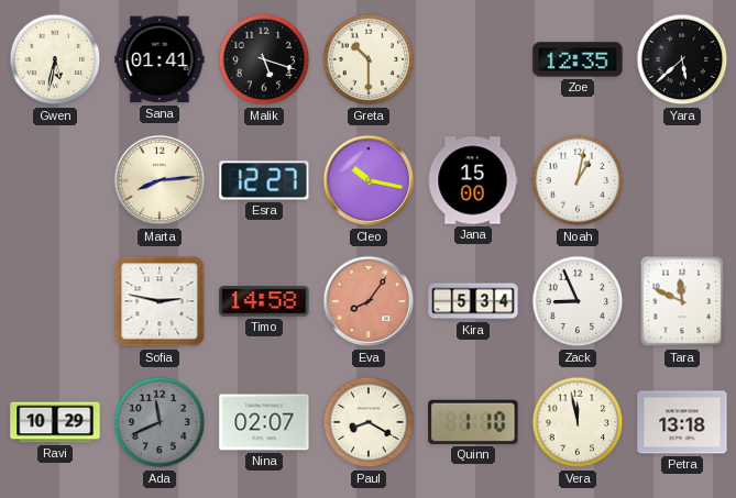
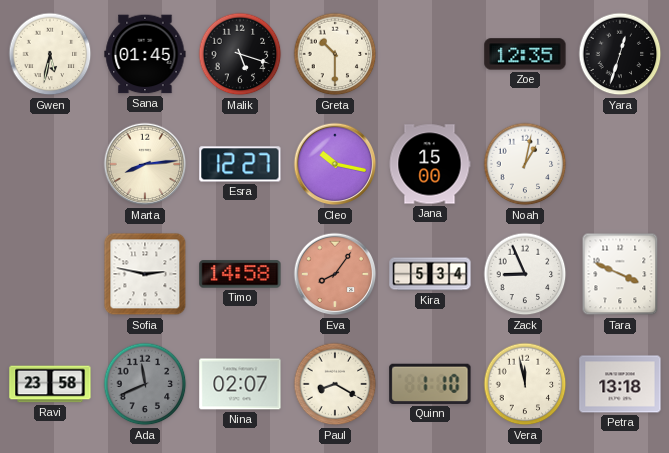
Sana: 01:41 -> 01:45 (145, 54)
Yara: 5:38 -> 12:33 (620, 54)
Tara: 11:49 -> 3:49 (620, 274)
Ravi: 10:29 -> 23:58 (50, 384)
